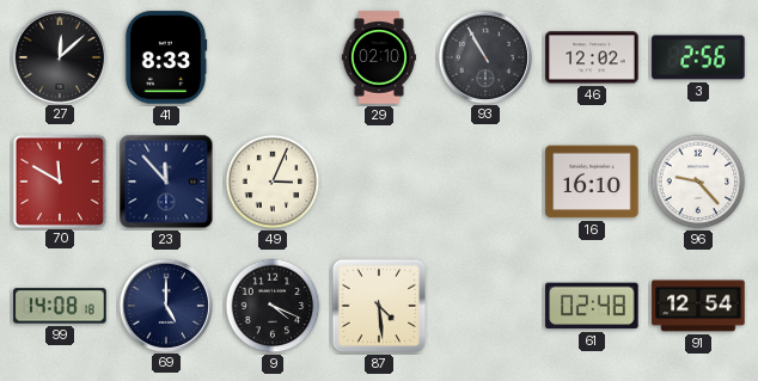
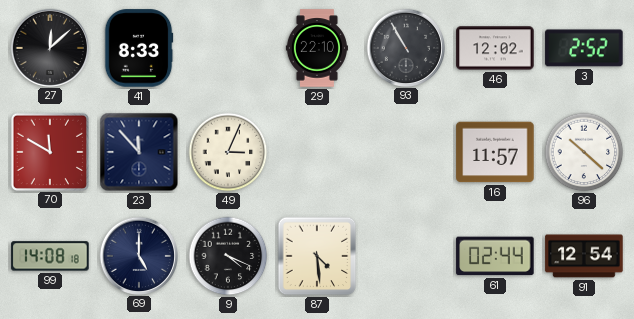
29: 02:10 -> 22:10 (317, 48)
3: 2:56 -> 2:52 (584, 48)
16: 16:10 -> 11:57 (495, 152)
96: 9:23 -> 10:22 (584, 152)
61: 02:48 -> 02:44 (495, 256)
